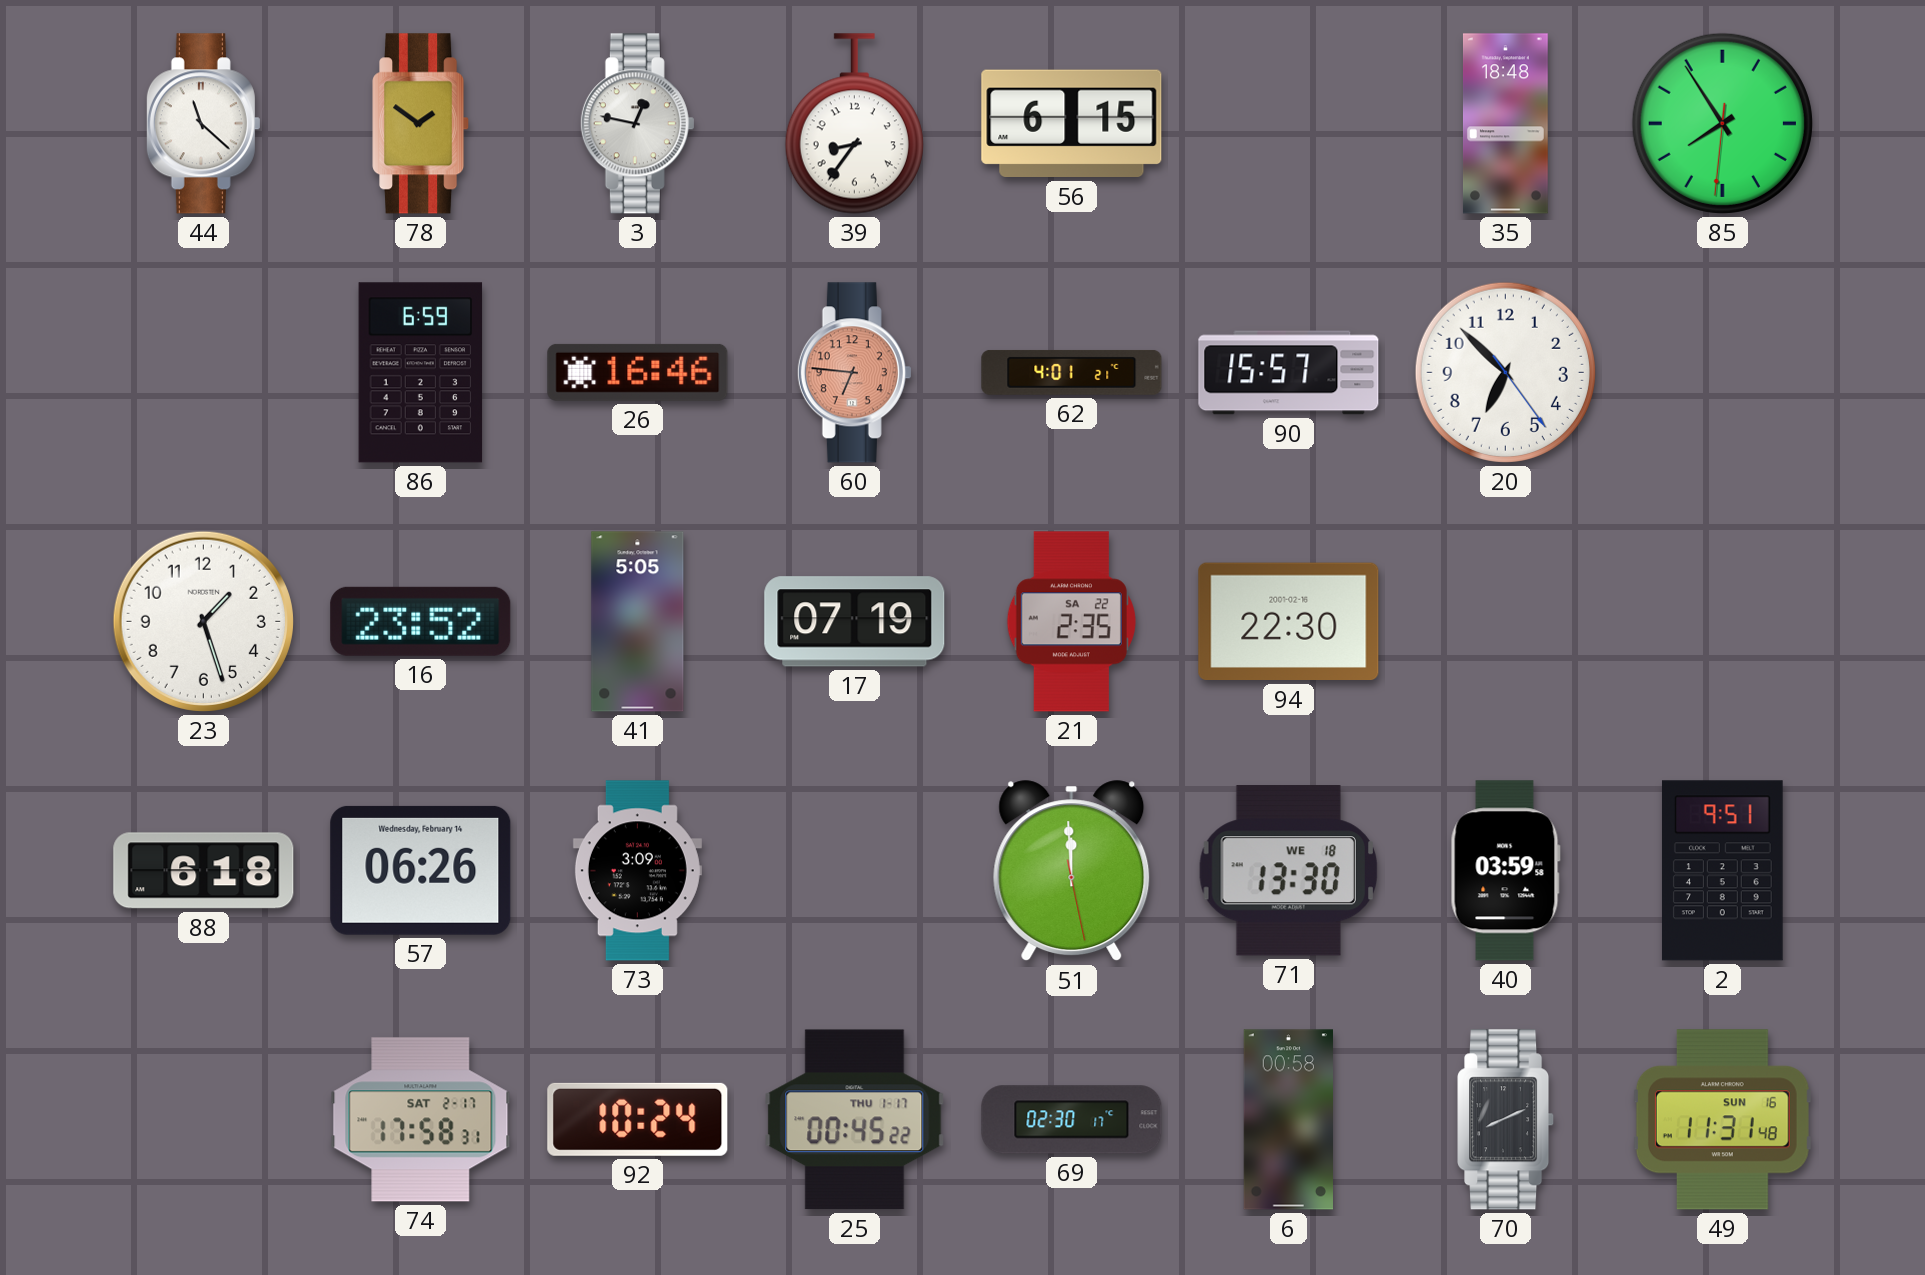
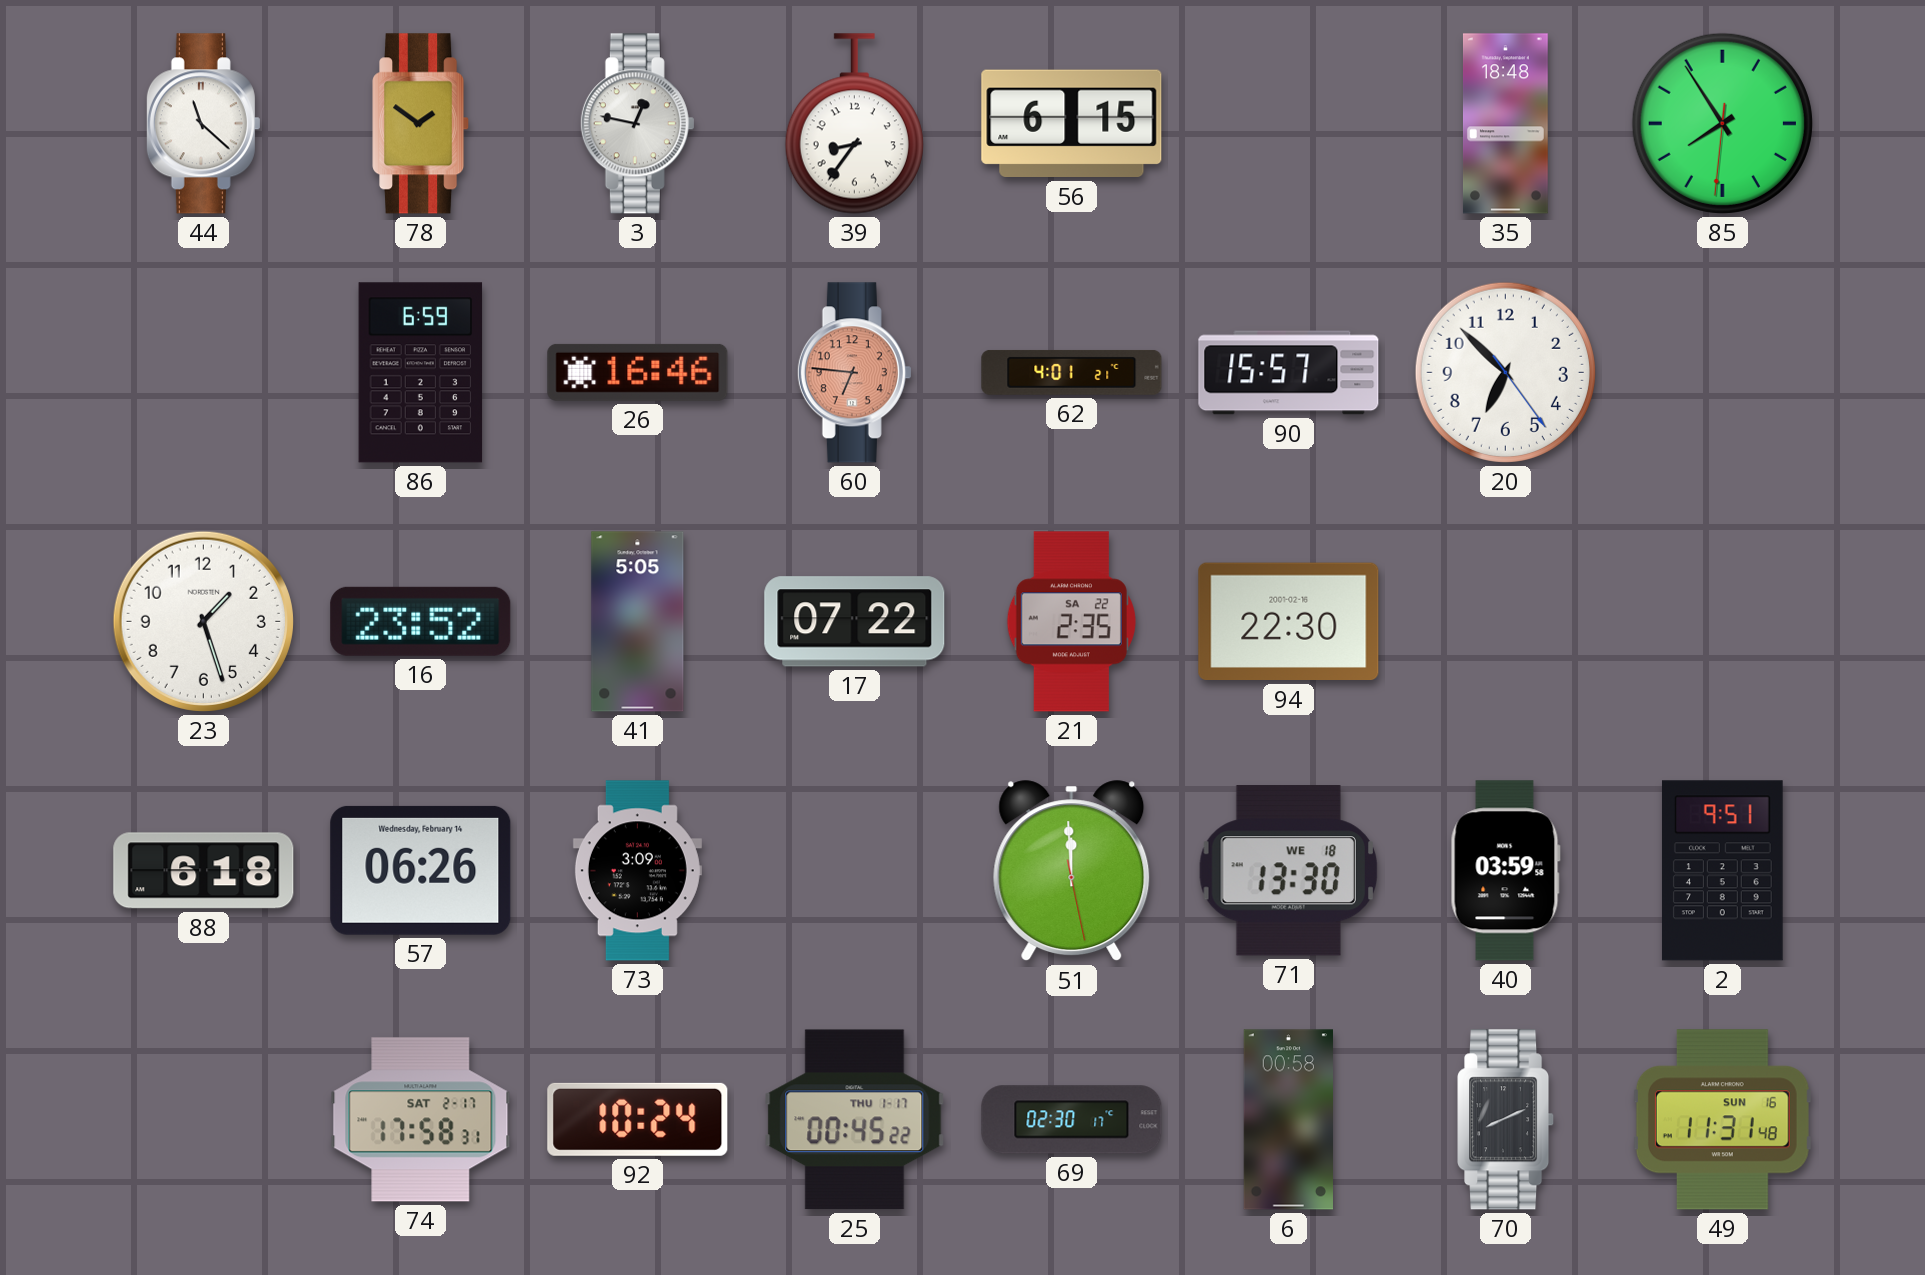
17: 07:19 -> 07:22 (855, 622)
